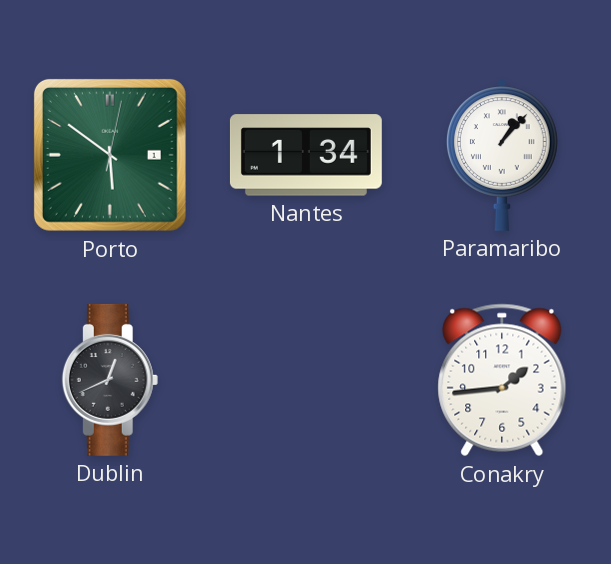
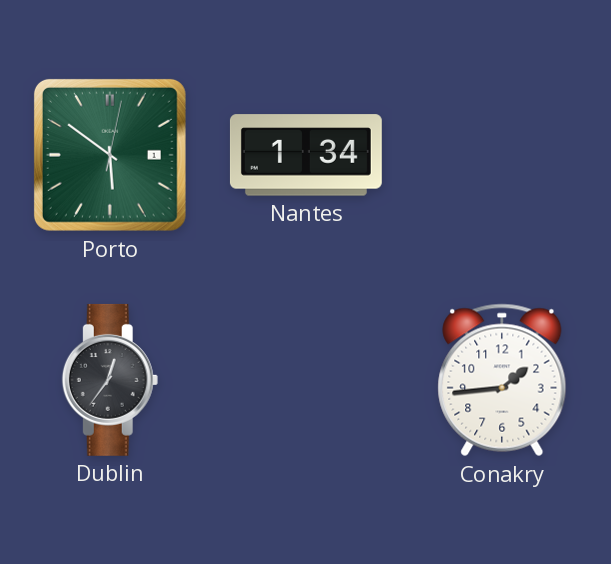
Paramaribo: 1:07 -> none (503, 155)
Dublin: 12:41 -> 12:36 (110, 380)
